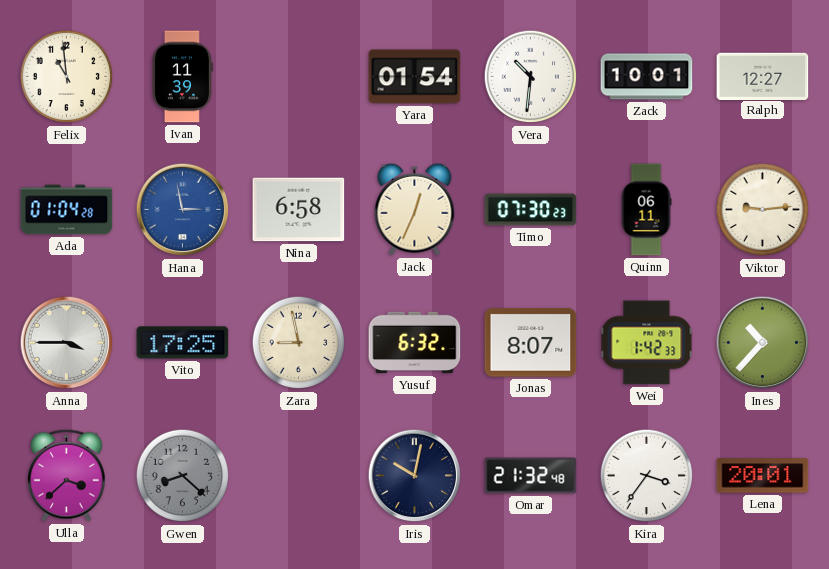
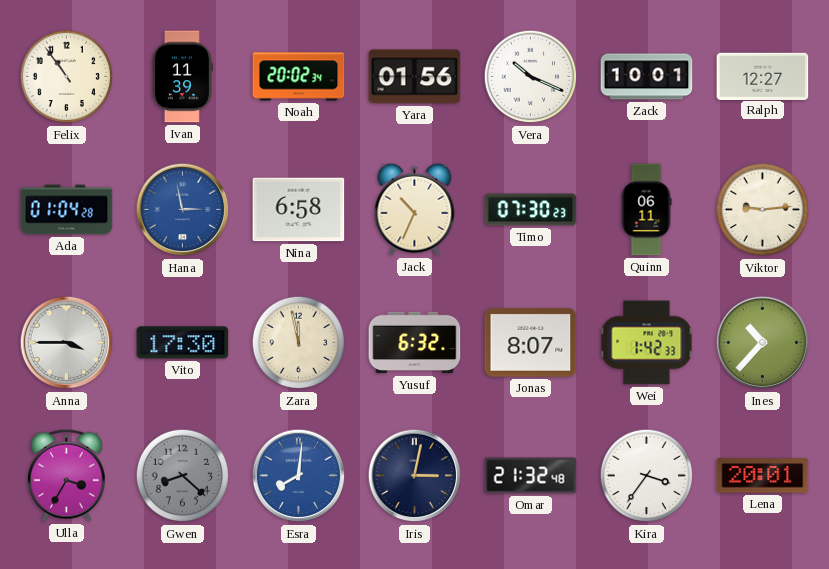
Felix: 10:59 -> 10:54 (67, 77)
Noah: none -> 20:02 (299, 77)
Yara: 01:54 -> 01:56 (415, 77)
Vera: 10:31 -> 10:19 (531, 77)
Jack: 12:34 -> 10:34 (415, 209)
Vito: 17:25 -> 17:30 (183, 343)
Zara: 8:58 -> 11:58 (299, 343)
Ulla: 3:38 -> 3:35 (67, 475)
Esra: none -> 8:01 (299, 476)
Iris: 10:02 -> 3:02 (415, 476)
